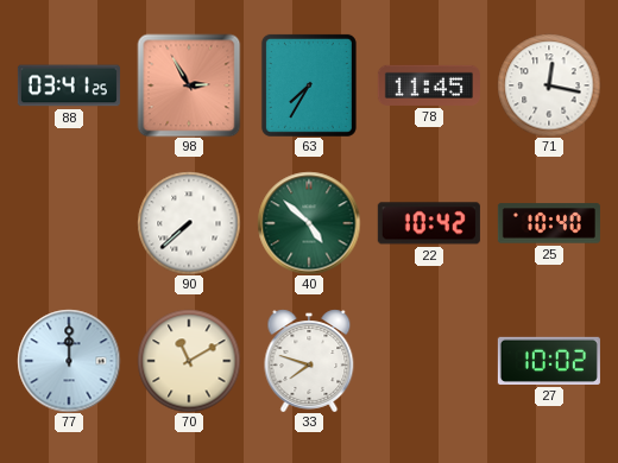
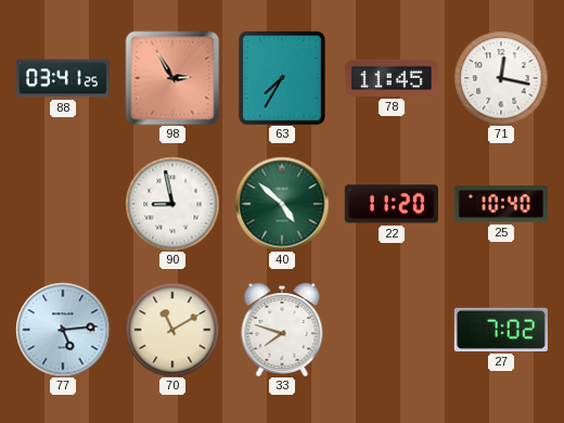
90: 7:38 -> 8:58 (172, 204)
22: 10:42 -> 11:20 (392, 204)
77: 12:00 -> 5:14 (63, 330)
27: 10:02 -> 7:02 (501, 330)
